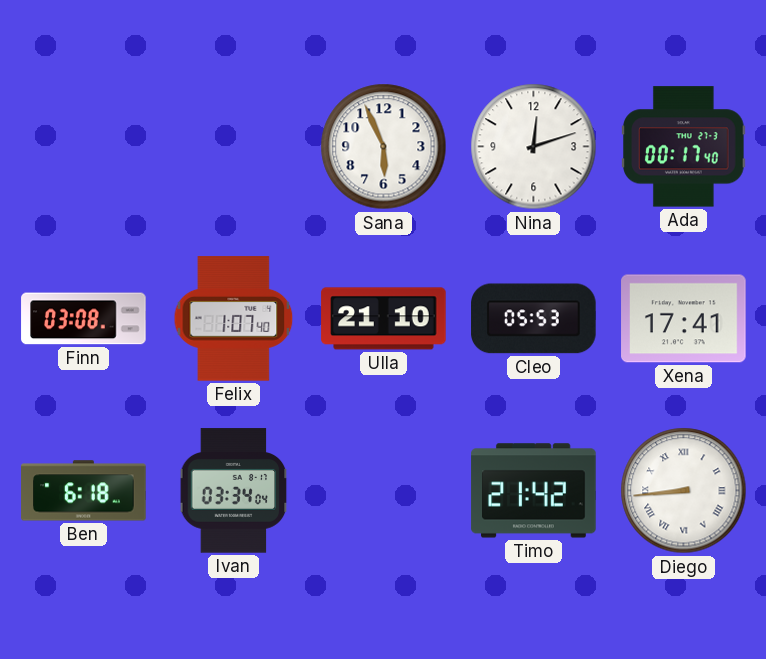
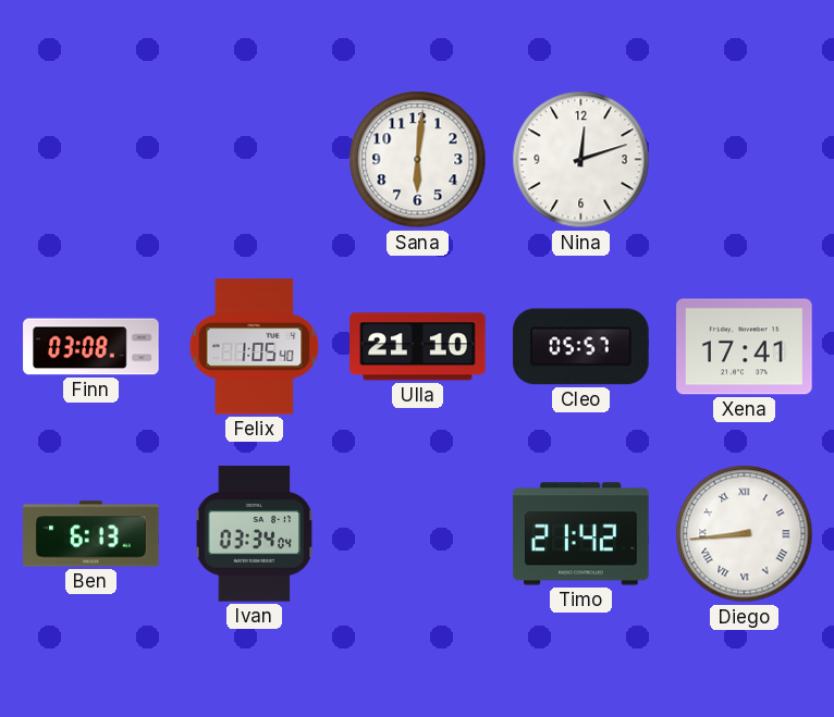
Sana: 5:56 -> 6:01 (418, 160)
Ada: 00:17 -> none (684, 147)
Felix: 1:07 -> 1:05 (255, 347)
Cleo: 05:53 -> 05:57 (581, 347)
Ben: 6:18 -> 6:13 (91, 534)
